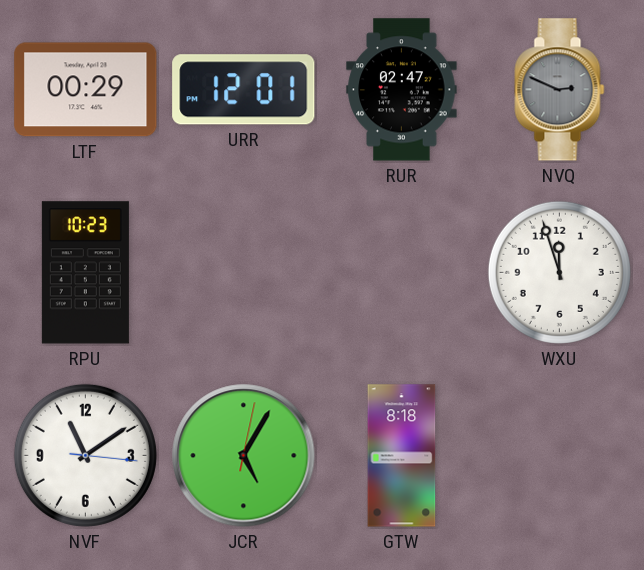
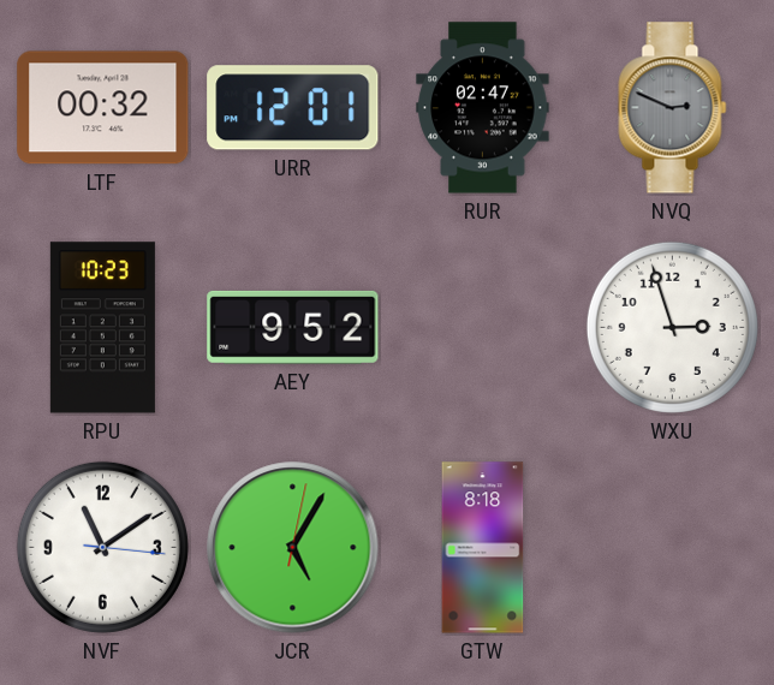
LTF: 00:29 -> 00:32 (103, 108)
AEY: none -> 9:52 (293, 327)
WXU: 11:57 -> 2:57 (672, 327)
